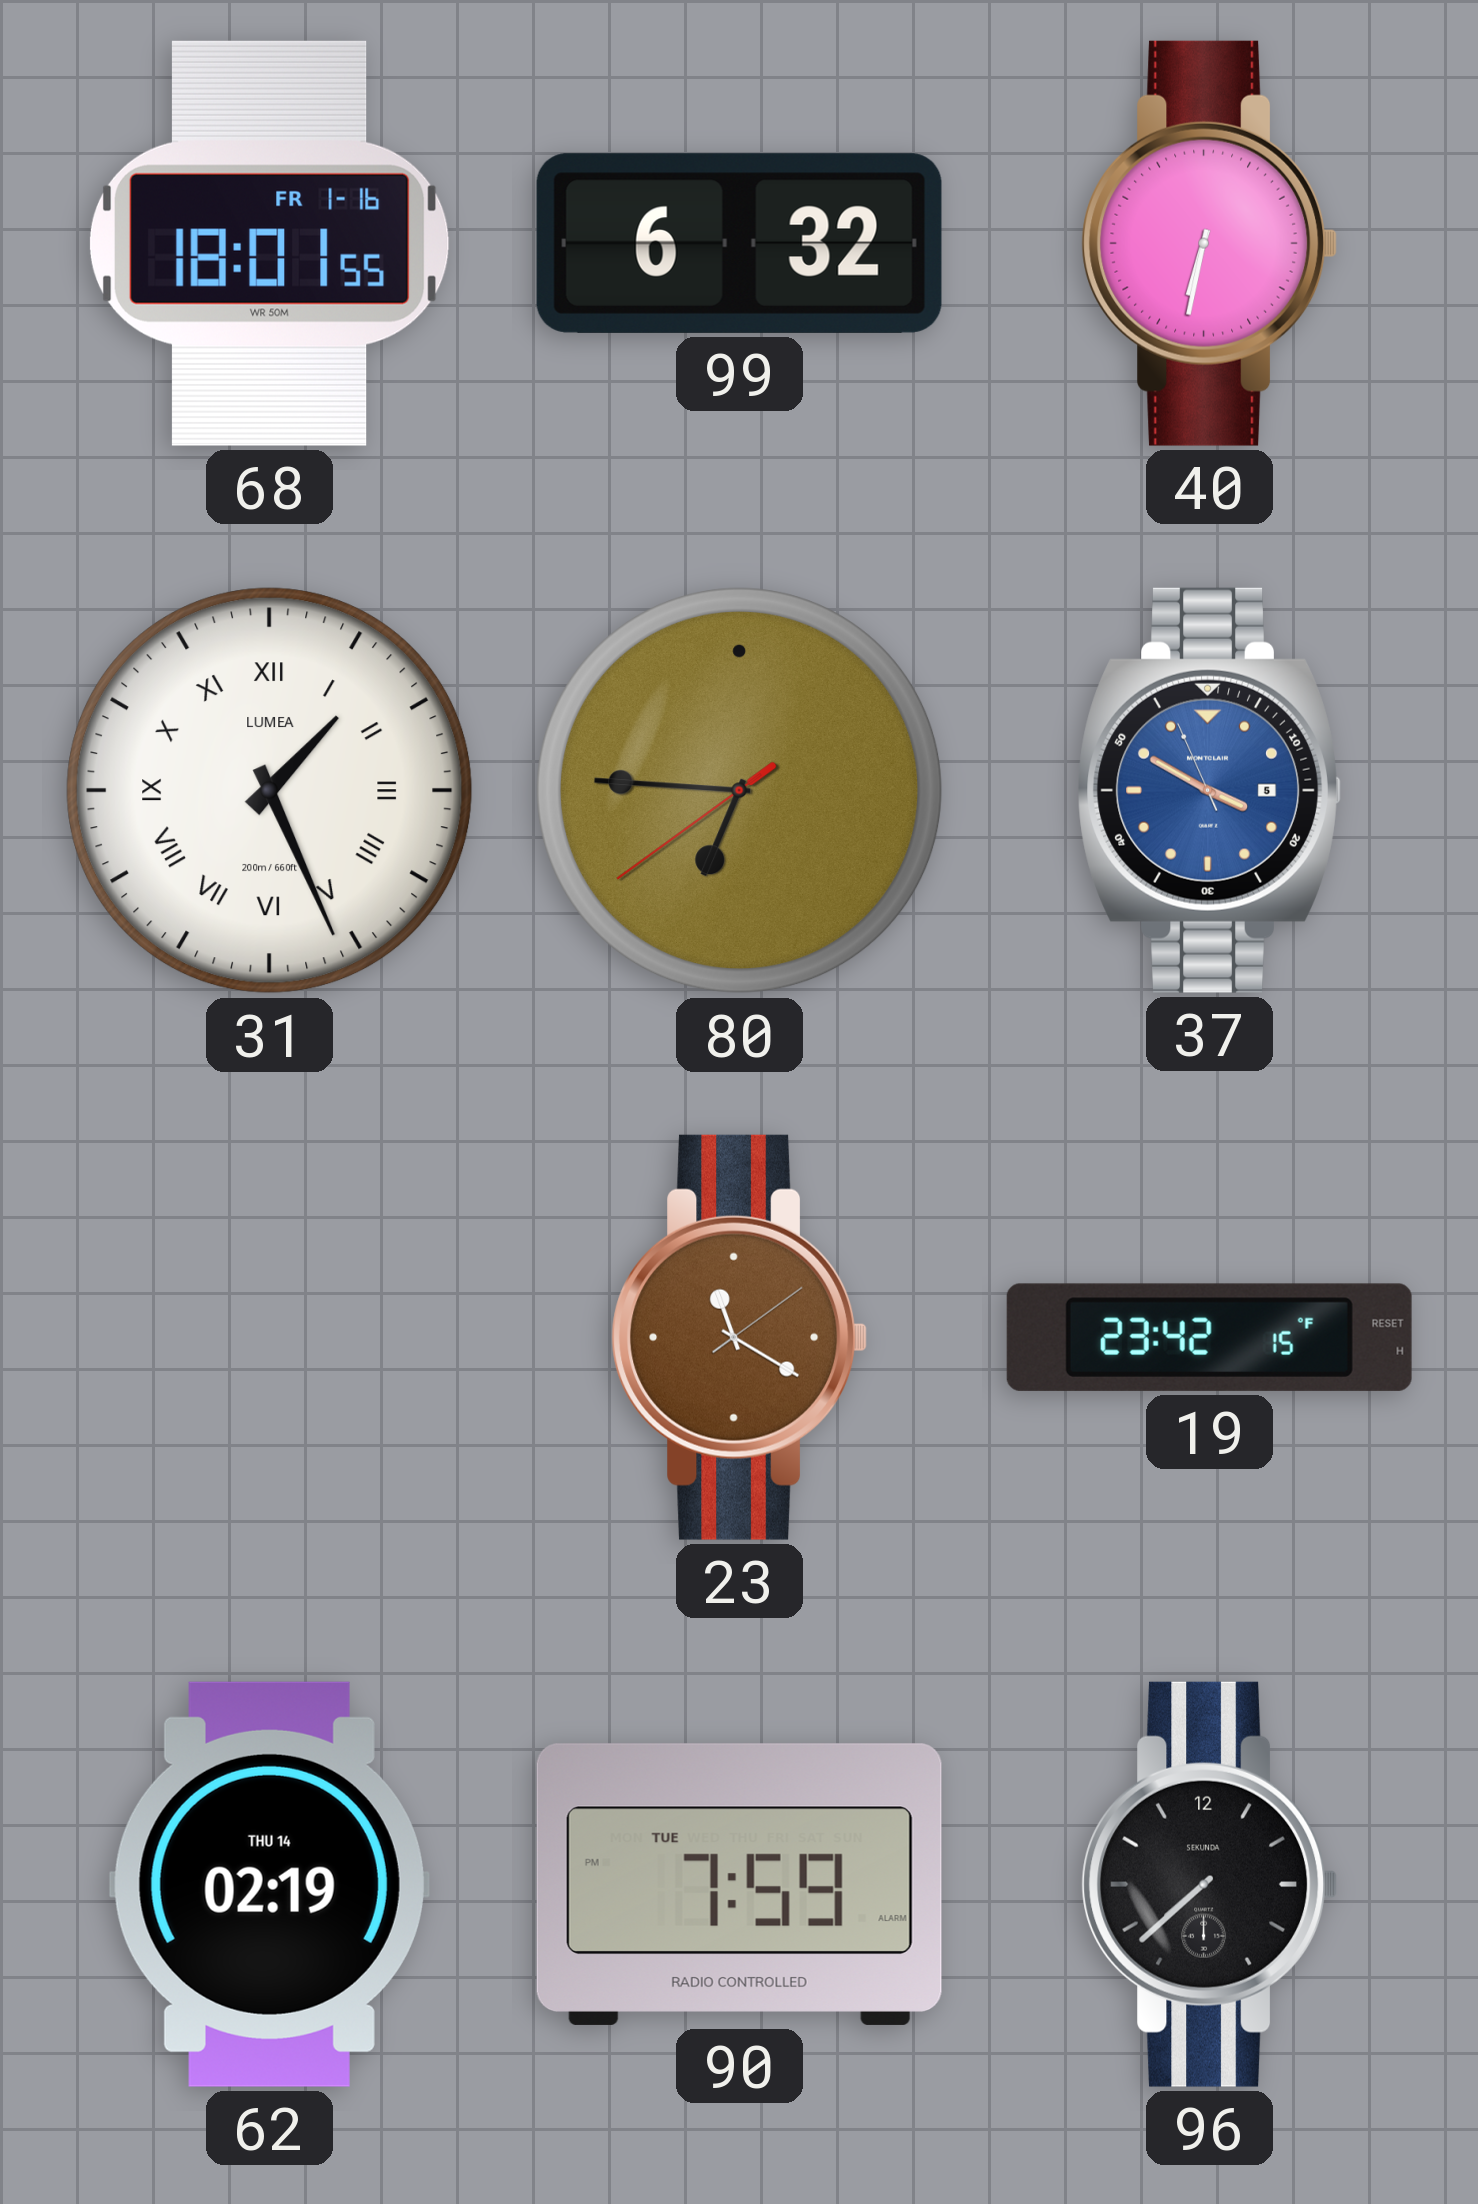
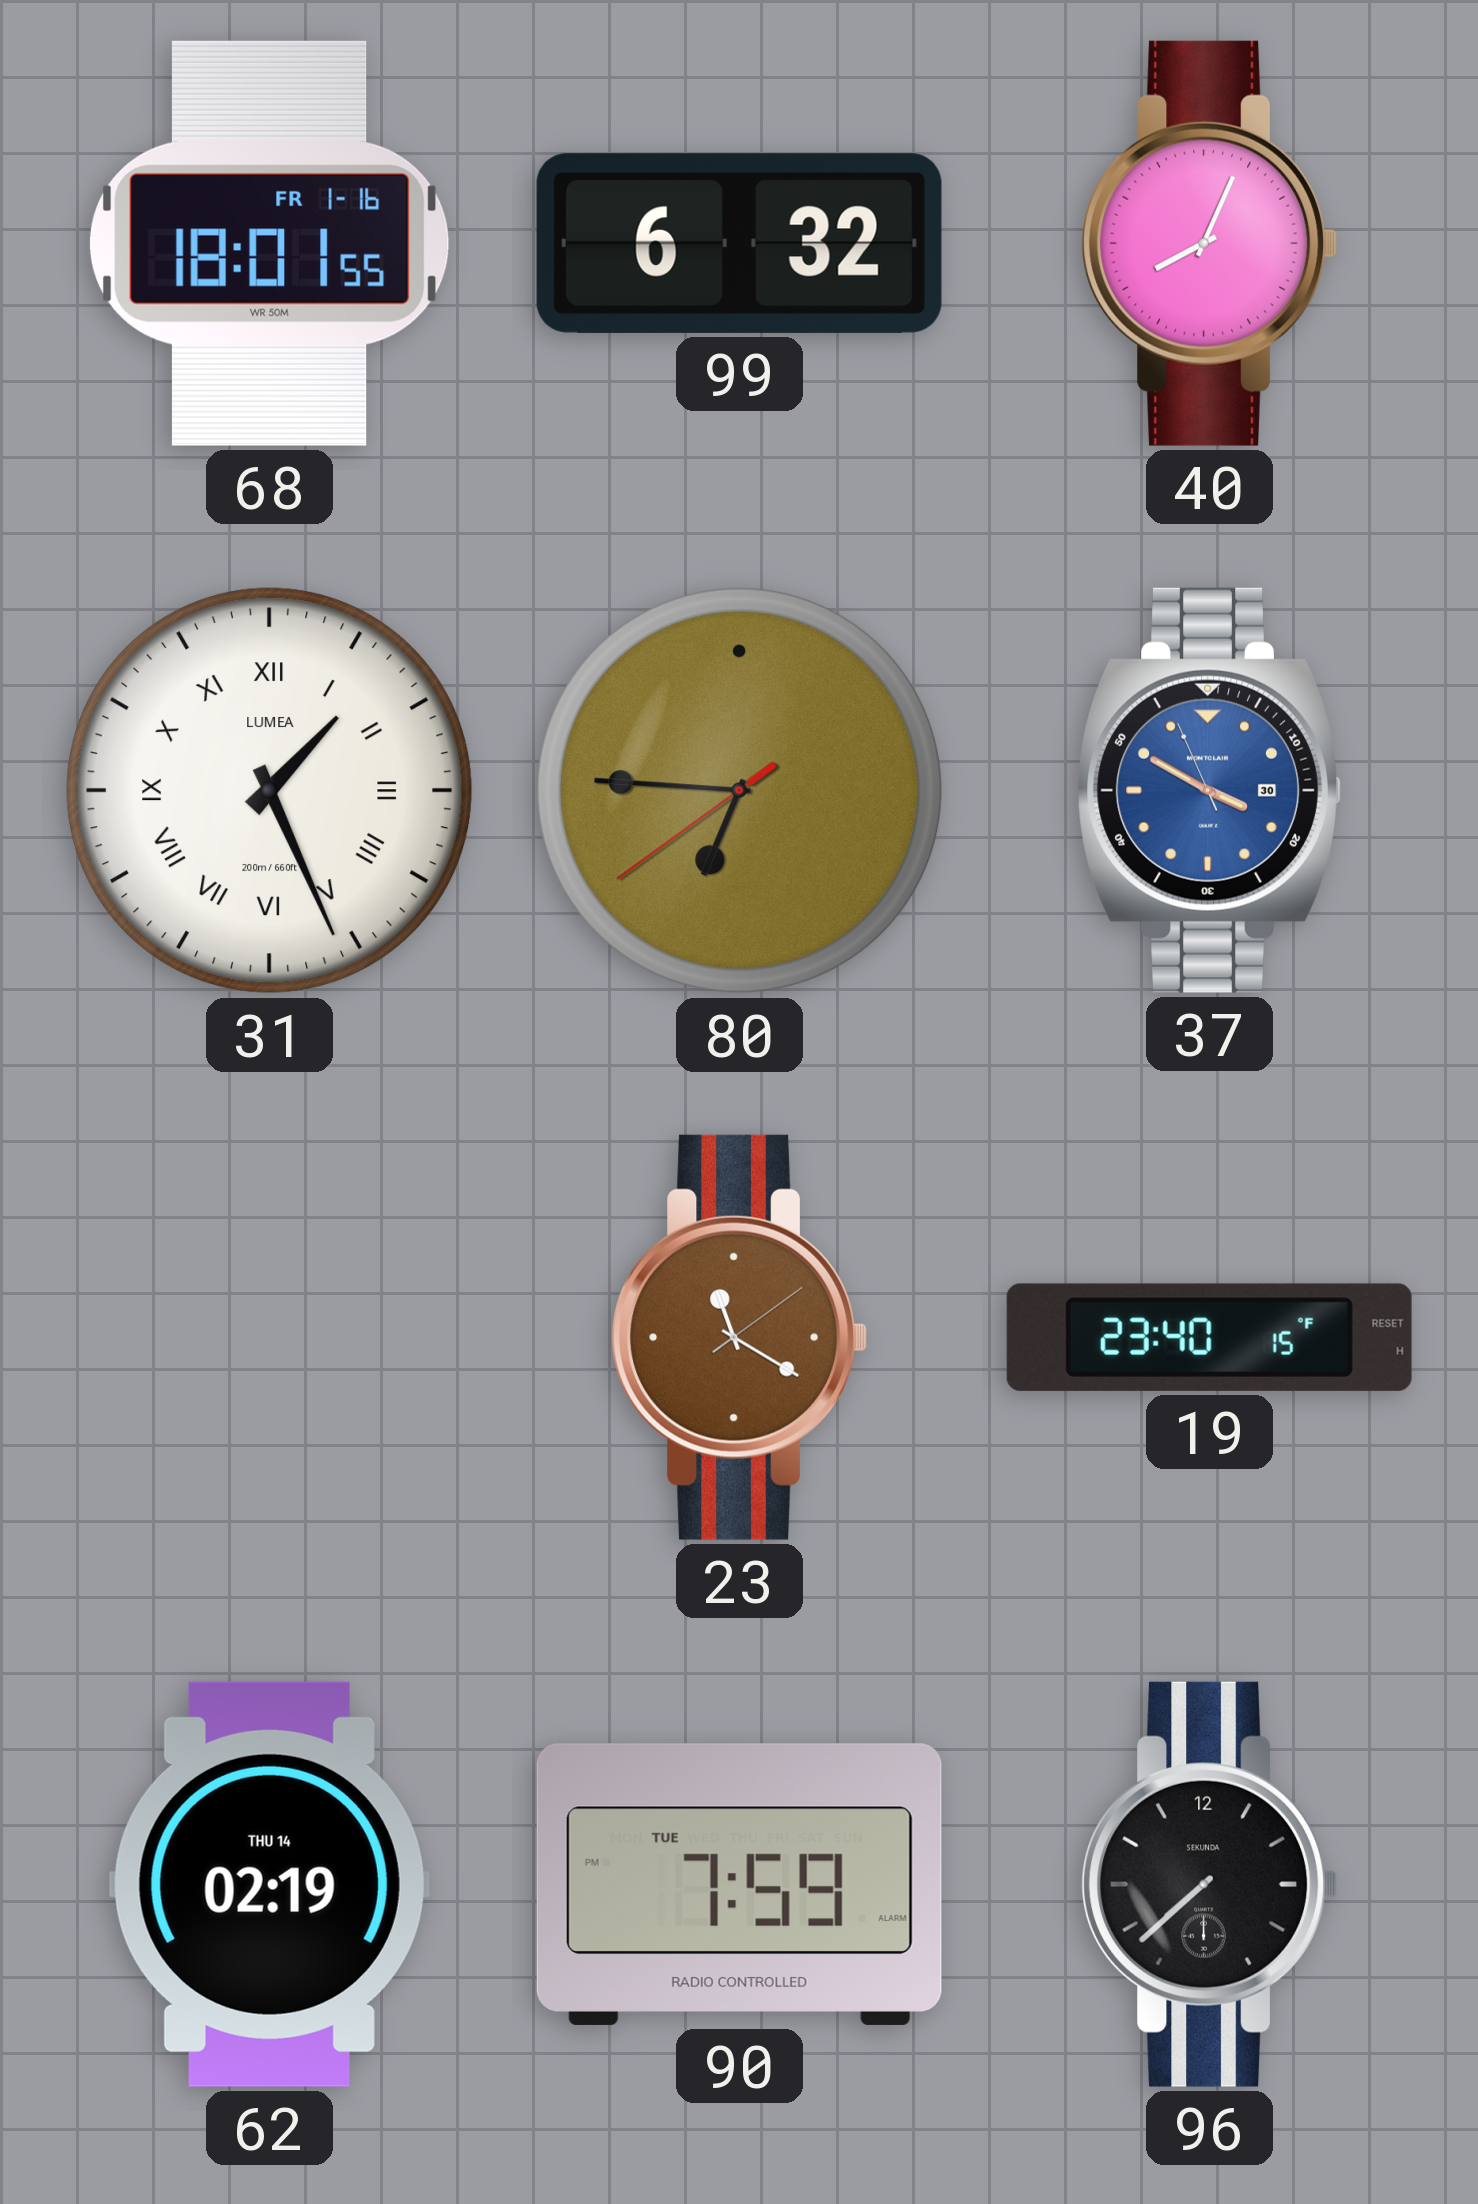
40: 6:32 -> 8:04 (1210, 243)
37 date: 5 -> 30 (1209, 790)
19: 23:42 -> 23:40 (1209, 1337)
